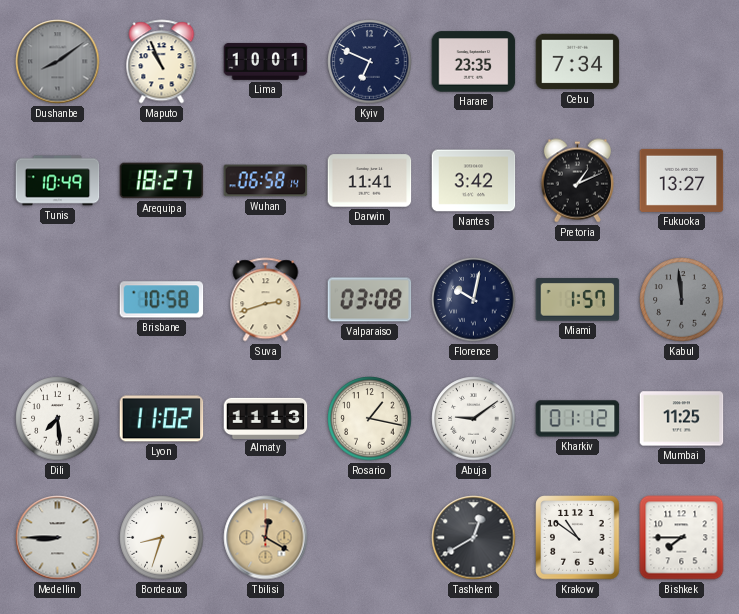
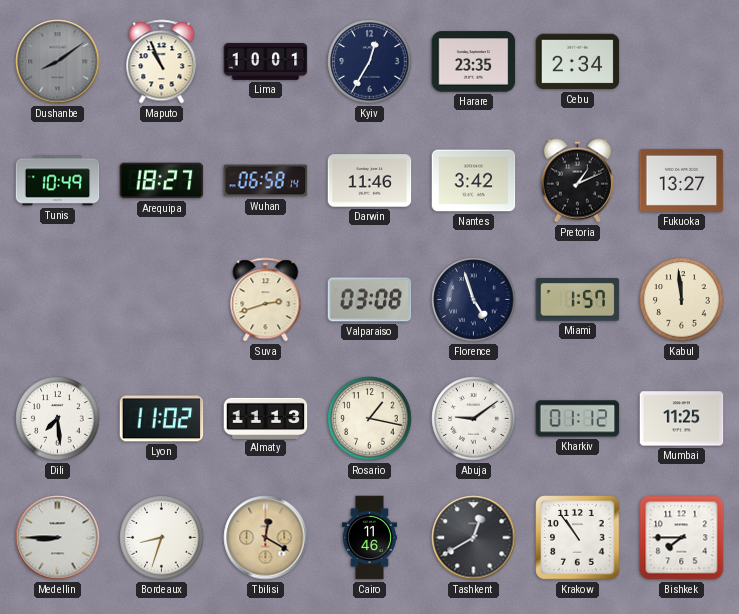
Kyiv: 6:49 -> 12:35 (370, 62)
Cebu: 7:34 -> 2:34 (578, 62)
Darwin: 11:41 -> 11:46 (370, 181)
Brisbane: 10:58 -> none (162, 300)
Florence: 10:02 -> 4:57 (474, 300)
Kabul dial: grey -> cream (682, 300)
Cairo: none -> 11:46 (369, 538)
Krakow: 10:51 -> 10:54 (578, 538)
